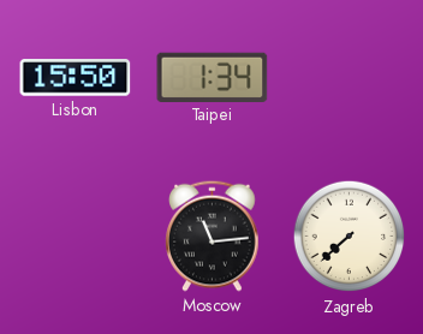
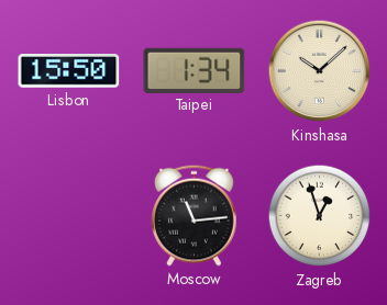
Kinshasa: none -> 10:08 (320, 71)
Zagreb: 7:38 -> 12:57 (320, 216)
